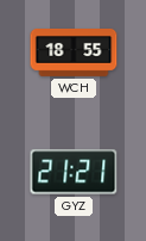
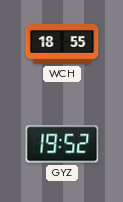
GYZ: 21:21 -> 19:52 (62, 144)
